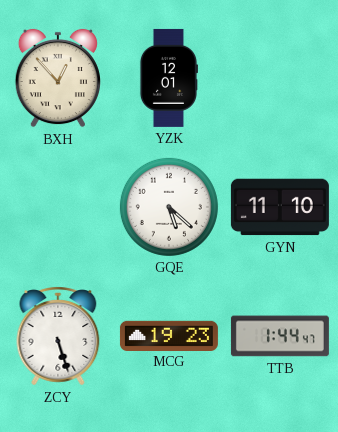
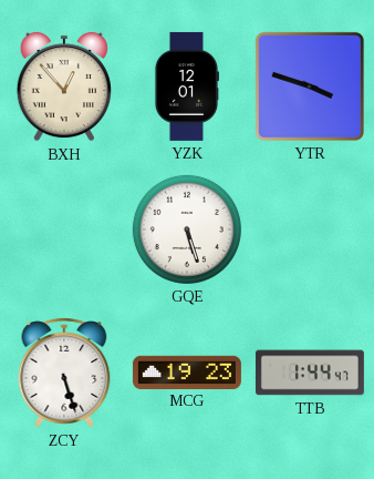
YTR: none -> 3:48 (310, 86)
GQE: 5:22 -> 5:27 (187, 230)
GYN: 11:10 -> none (280, 207)
